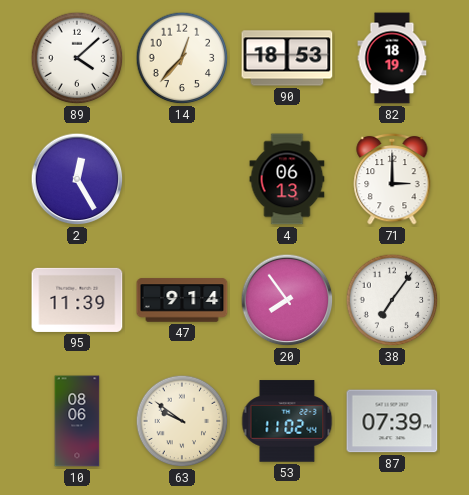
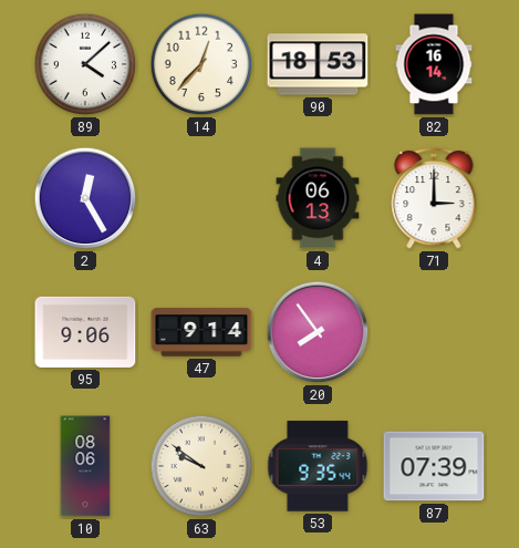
82: 18:19 -> 16:14 (434, 64)
95: 11:39 -> 9:06 (85, 332)
38: 7:06 -> none (392, 300)
53: 11:02 -> 9:35 (318, 466)
